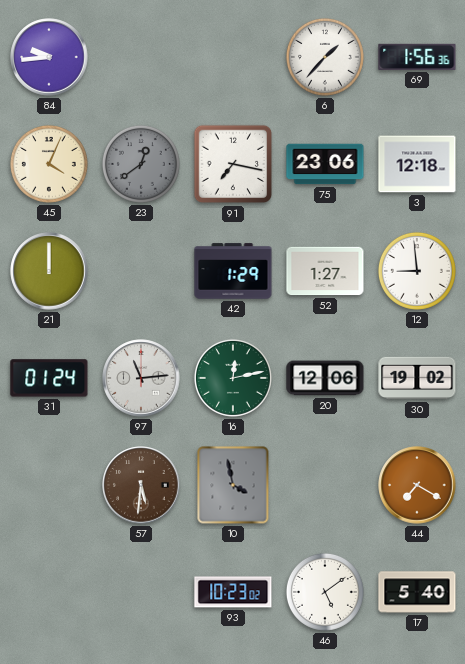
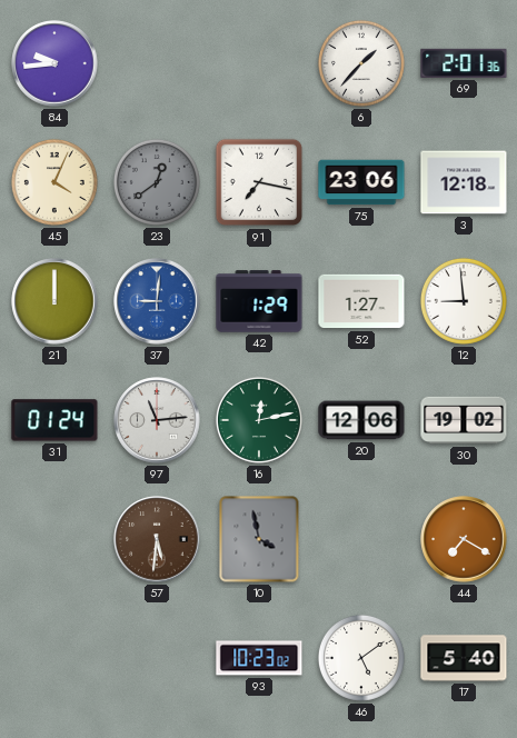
69: 1:56 -> 2:01 (464, 63)
37: none -> 9:01 (157, 301)
